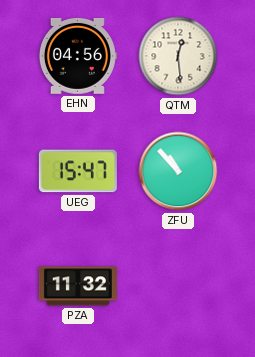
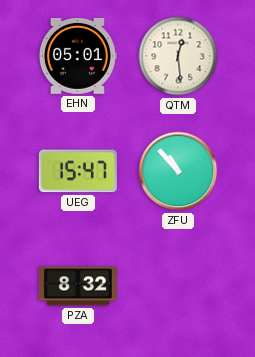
EHN: 04:56 -> 05:01 (77, 56)
PZA: 11:32 -> 8:32 (78, 286)
